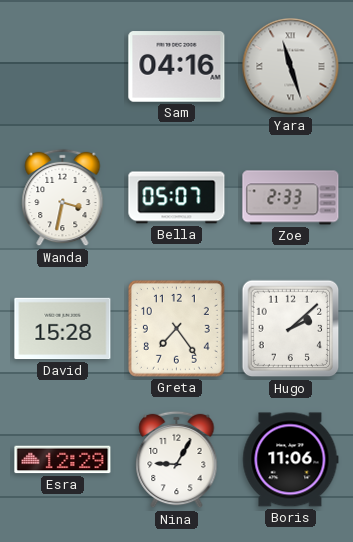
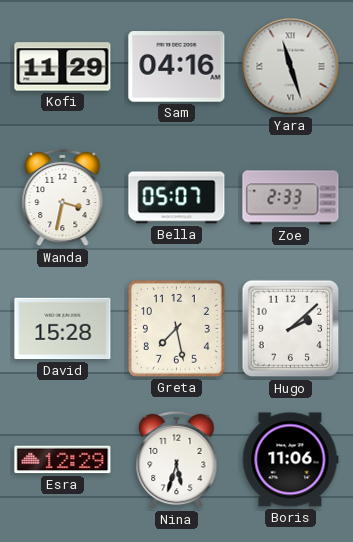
Kofi: none -> 11:29 (63, 67)
Greta: 7:24 -> 7:28 (176, 328)
Nina: 9:05 -> 5:33 (177, 460)
